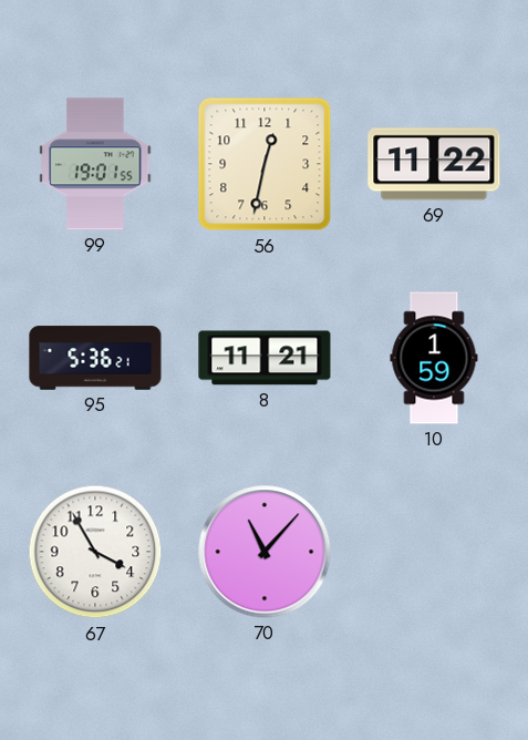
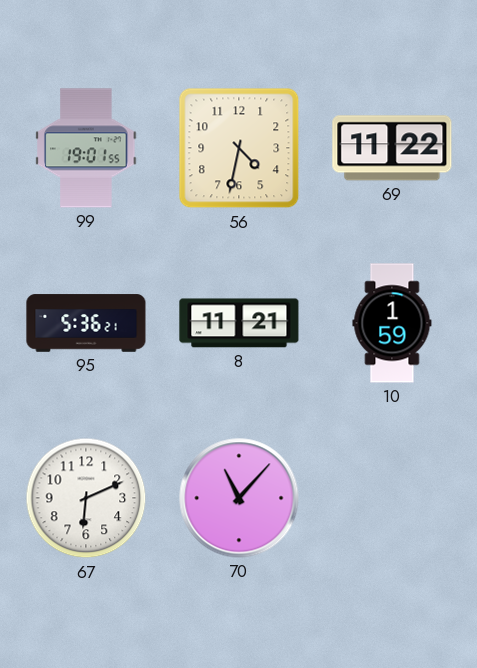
56: 12:32 -> 4:32 (239, 148)
67: 3:55 -> 6:11 (86, 498)
